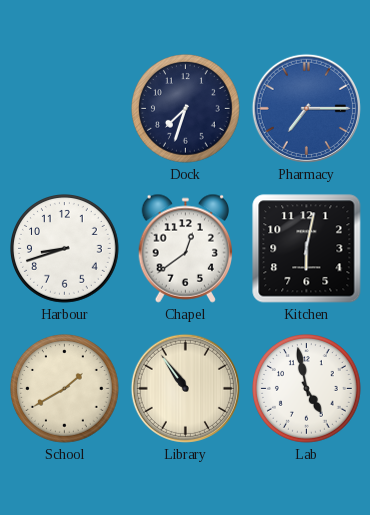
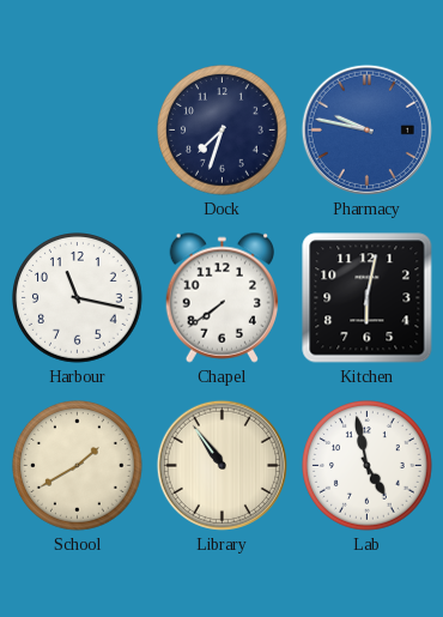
Pharmacy: 7:15 -> 9:47 (366, 129)
Harbour: 8:42 -> 11:17 (78, 298)
Chapel: 12:39 -> 7:39 (221, 297)
